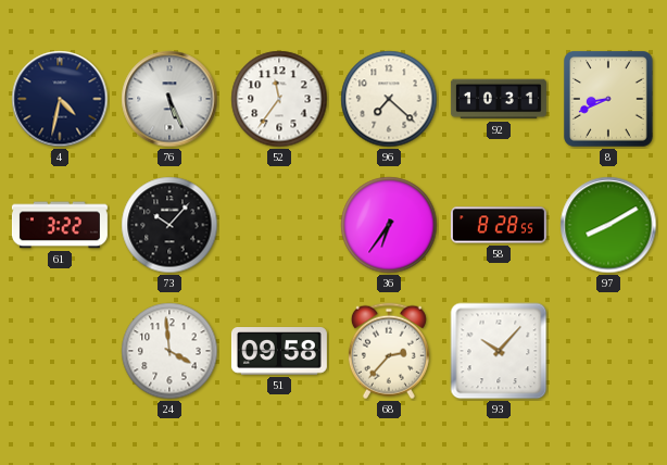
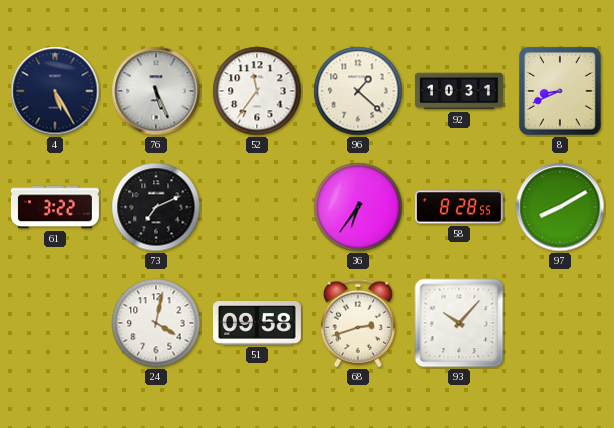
4: 4:32 -> 5:25 (55, 91)
96: 7:22 -> 1:22 (358, 91)
73: 10:07 -> 7:11 (156, 207)
24: 3:59 -> 4:02 (156, 323)
68: 2:37 -> 2:42 (358, 323)
